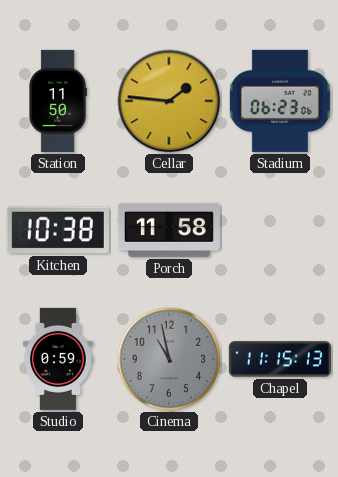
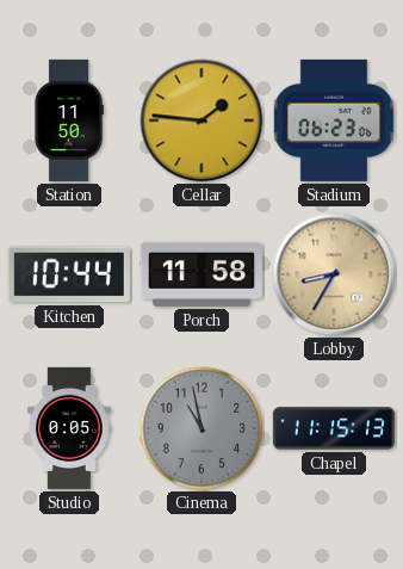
Kitchen: 10:38 -> 10:44 (69, 274)
Lobby: none -> 8:35 (334, 274)
Studio: 0:59 -> 0:05 (70, 428)
